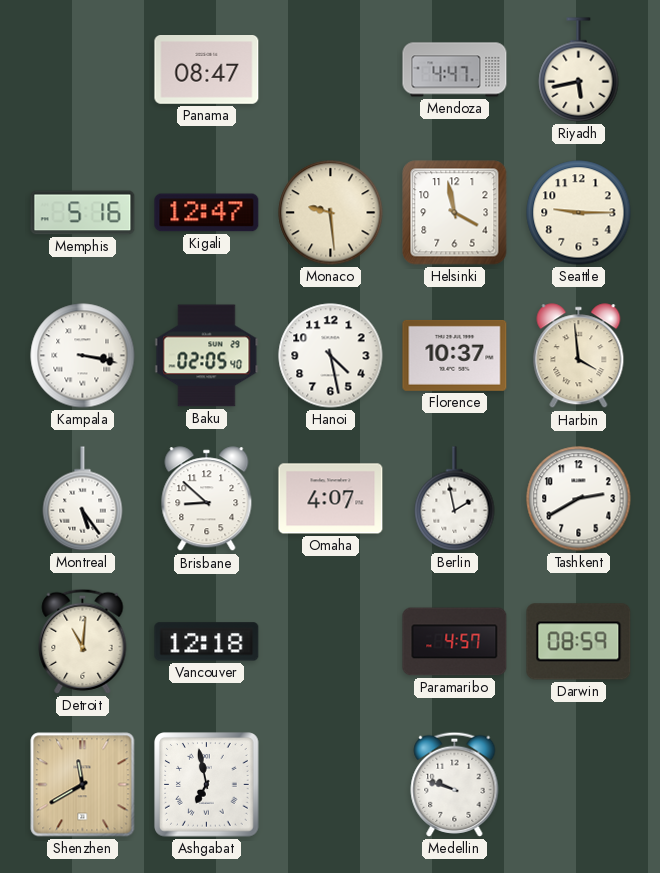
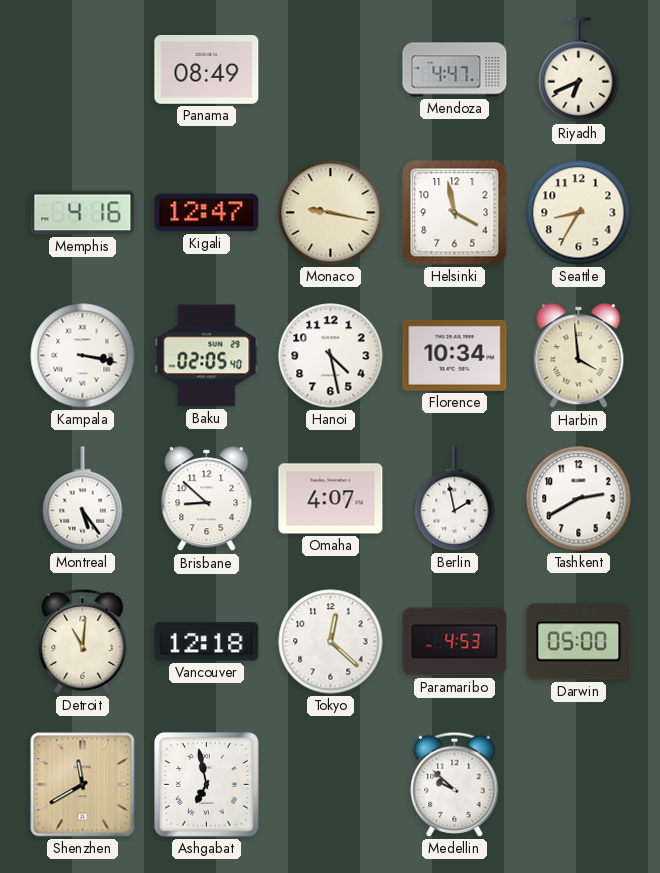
Panama: 08:47 -> 08:49 (207, 70)
Riyadh: 5:43 -> 6:41 (579, 70)
Memphis: 5:16 -> 4:16 (83, 213)
Monaco: 9:29 -> 9:17 (331, 213)
Seattle: 9:15 -> 8:35 (579, 213)
Florence: 10:37 -> 10:34 (455, 355)
Tokyo: none -> 12:22 (331, 642)
Paramaribo: 4:57 -> 4:53 (455, 642)
Darwin: 08:59 -> 05:00 (579, 642)
Medellin: 9:48 -> 9:52 (455, 784)
